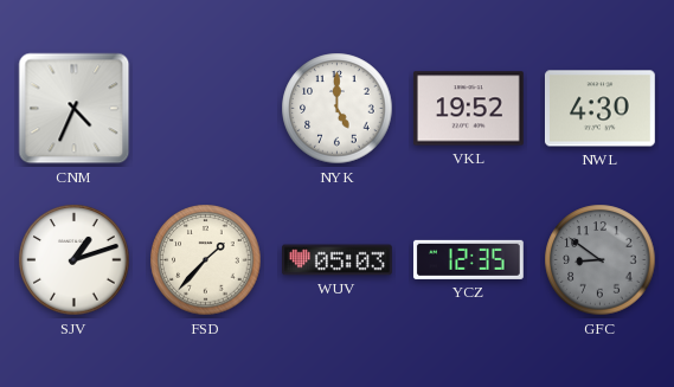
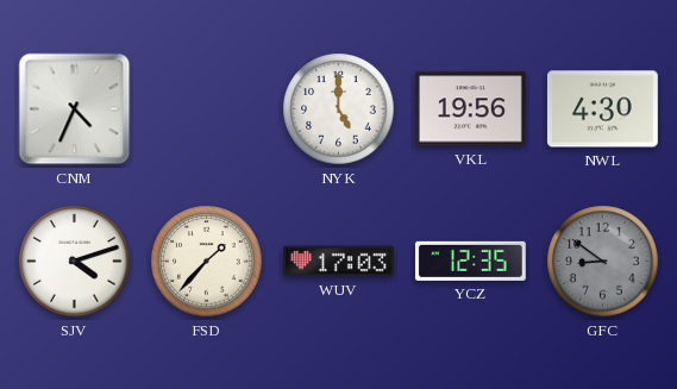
VKL: 19:52 -> 19:56 (470, 109)
SJV: 1:12 -> 4:12 (75, 262)
WUV: 05:03 -> 17:03 (339, 262)
